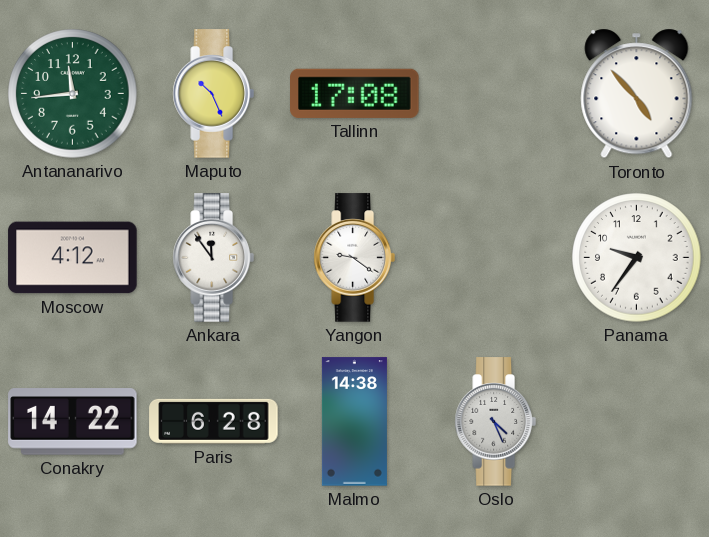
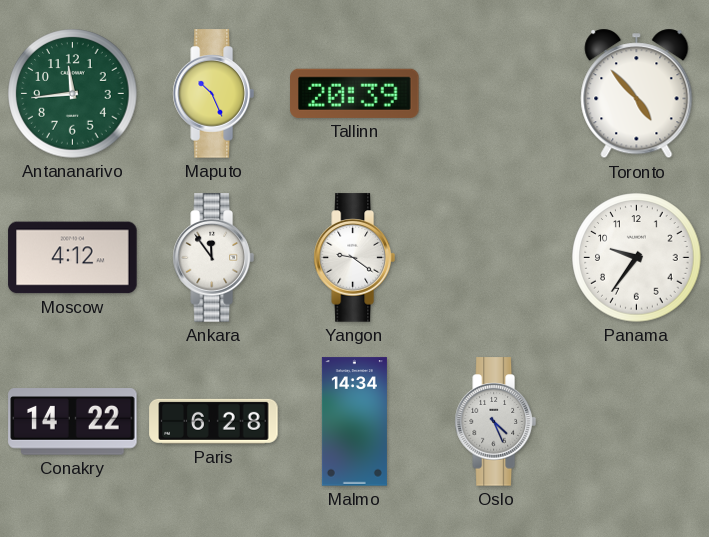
Tallinn: 17:08 -> 20:39 (355, 93)
Malmo: 14:38 -> 14:34 (354, 422)
